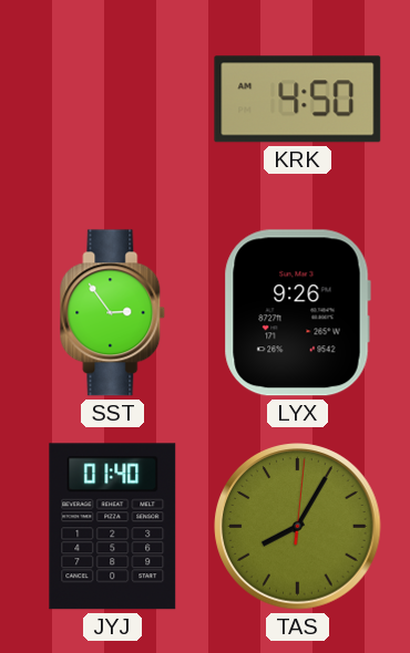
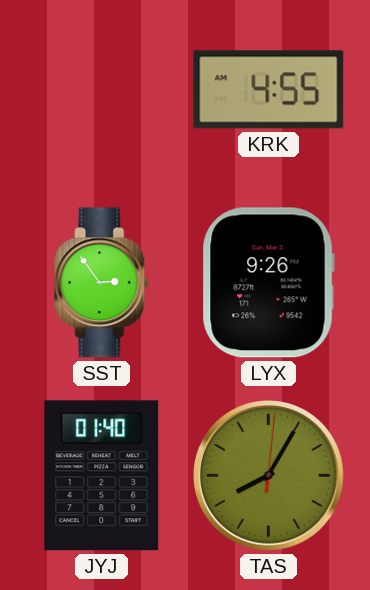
KRK: 4:50 -> 4:55 (269, 90)
